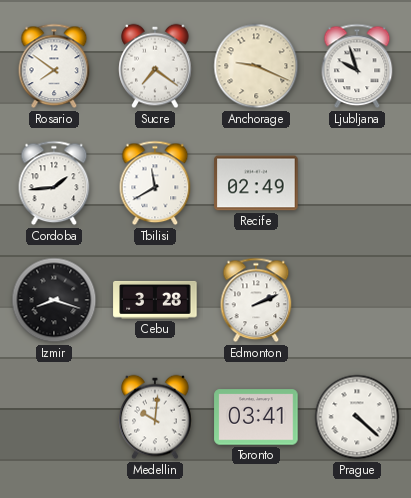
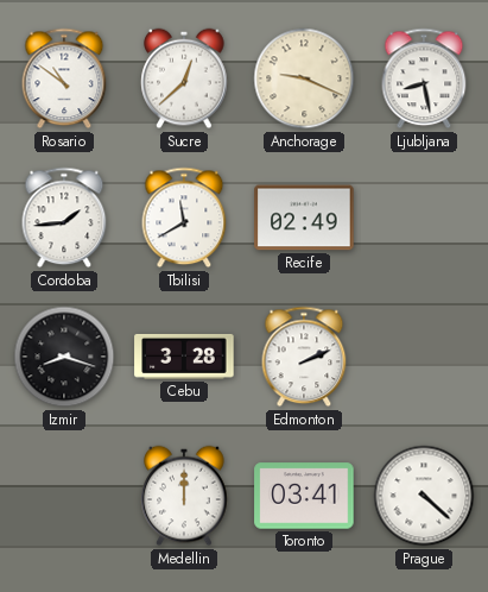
Rosario: 7:51 -> 10:51 (64, 78)
Sucre: 7:21 -> 12:38 (184, 78)
Ljubljana: 9:57 -> 8:28 (424, 78)
Medellin: 10:01 -> 12:00 (184, 496)
